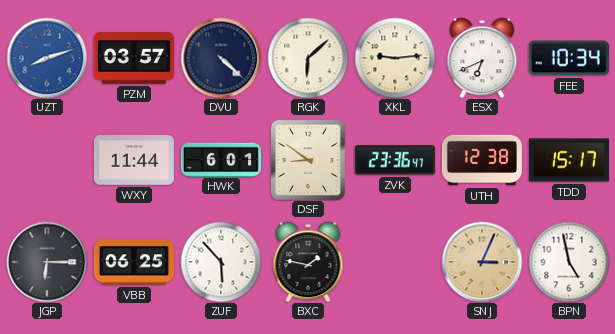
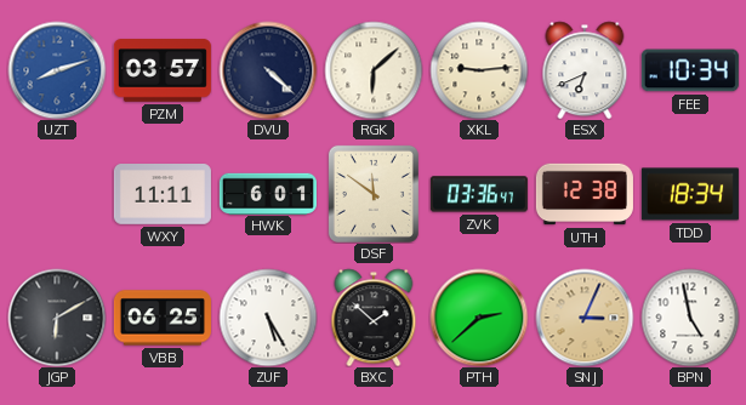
WXY: 11:44 -> 11:11 (163, 195)
DSF: 8:51 -> 11:51 (374, 194)
ZVK: 23:36 -> 03:36 (479, 194)
TDD: 15:17 -> 18:34 (690, 194)
JGP: 6:15 -> 6:10 (57, 318)
ZUF: 5:53 -> 5:25 (268, 318)
BXC: 1:47 -> 1:52 (374, 318)
PTH: none -> 2:38 (479, 318)
